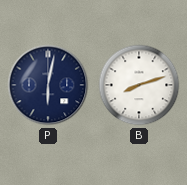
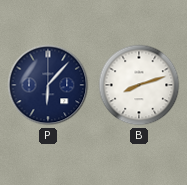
P: 6:02 -> 6:07 (48, 85)
